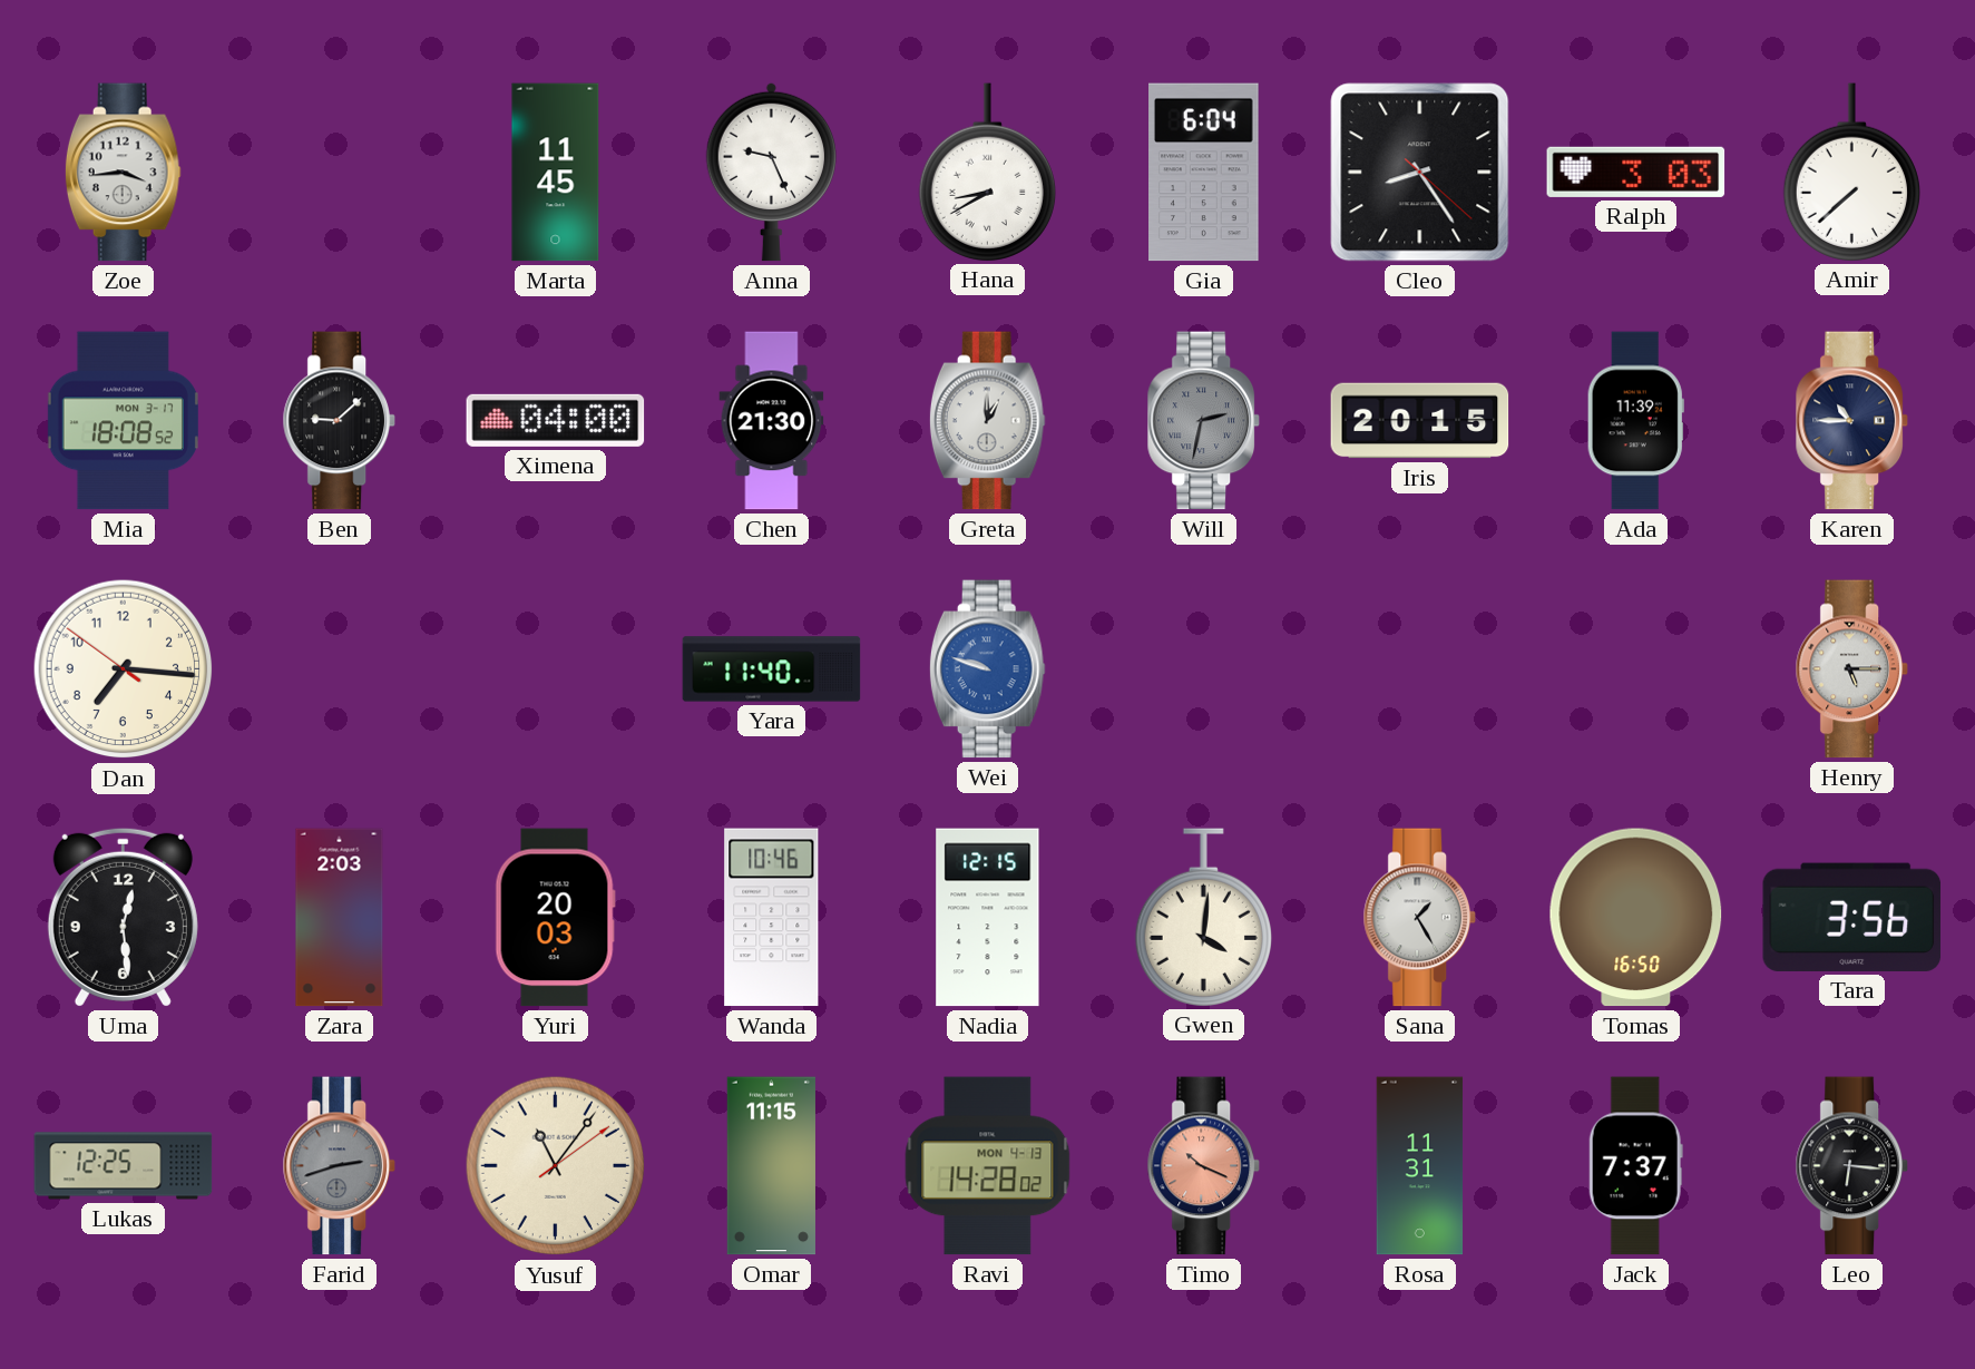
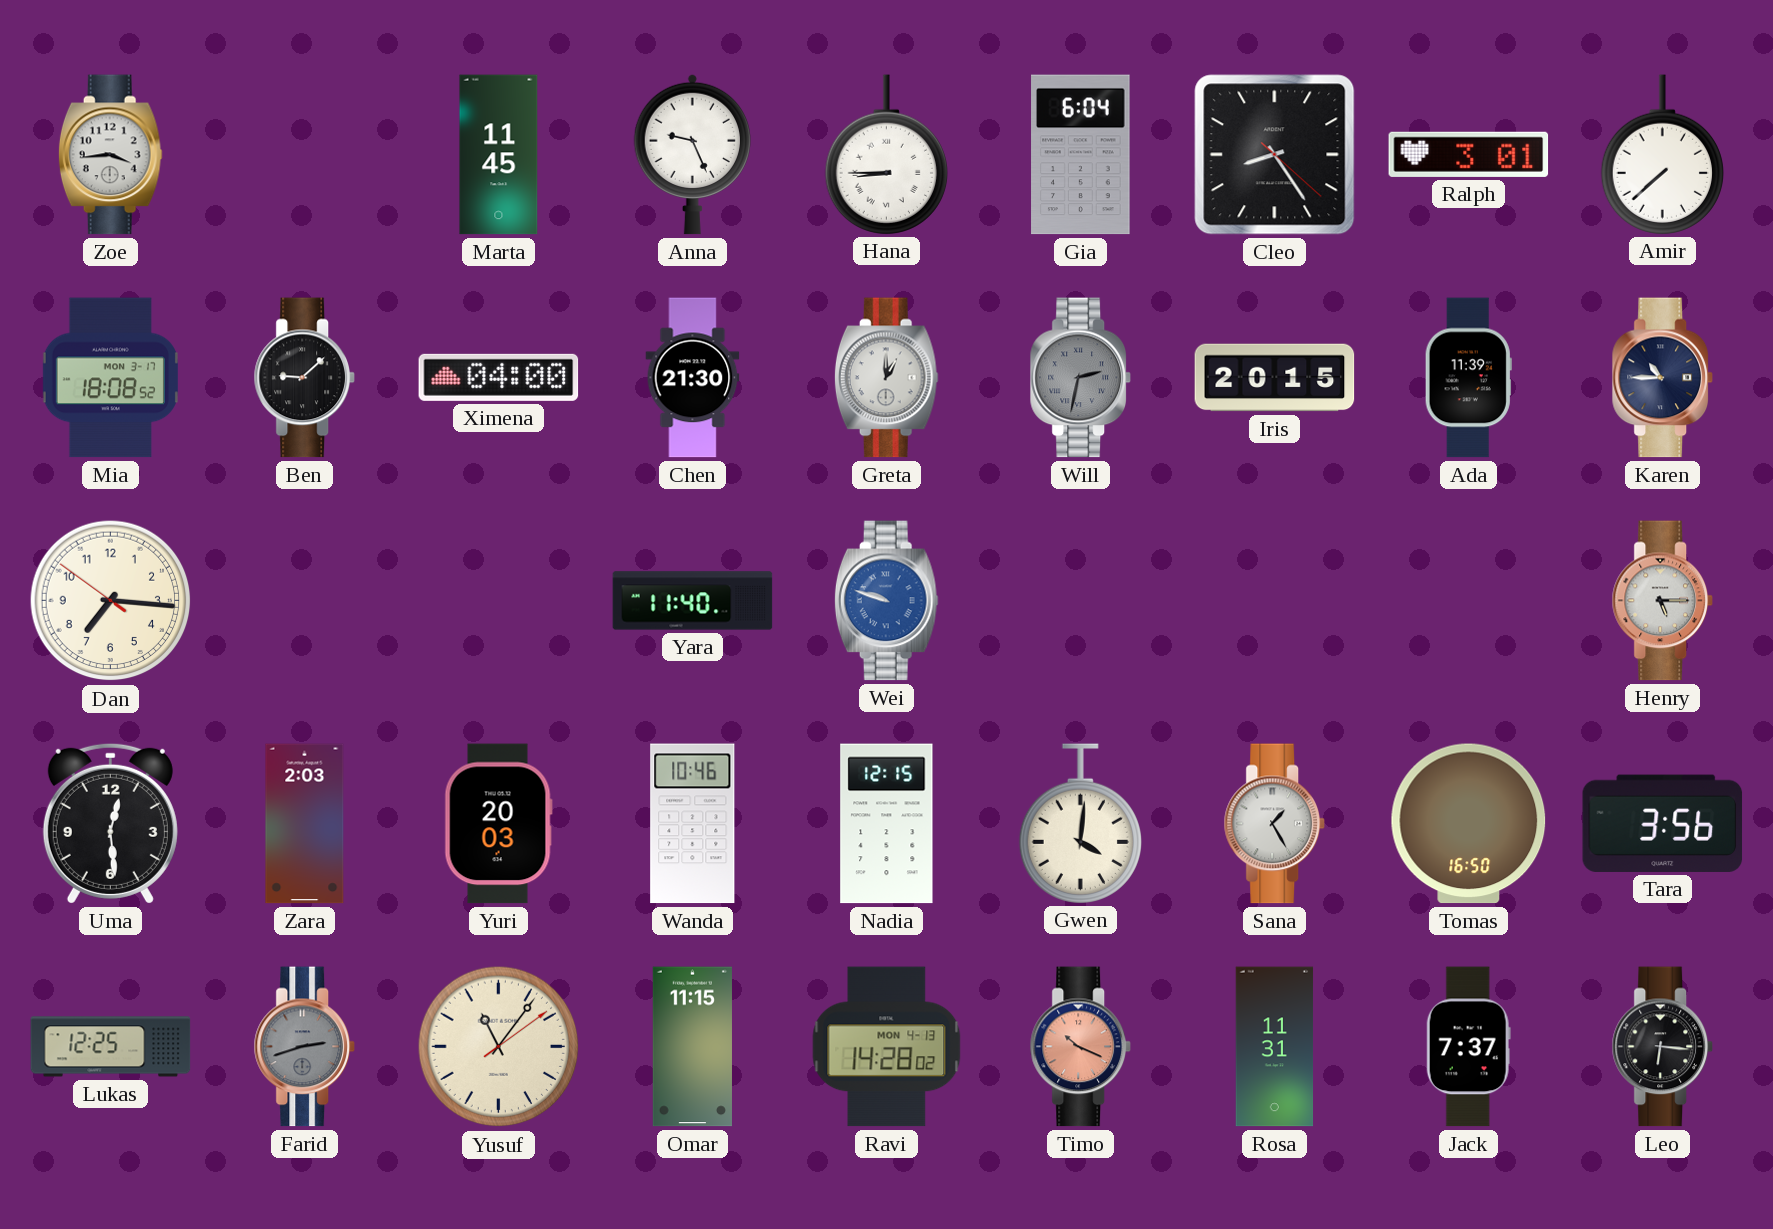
Hana: 8:40 -> 8:45 (886, 154)
Ralph: 3:03 -> 3:01 (1469, 154)
